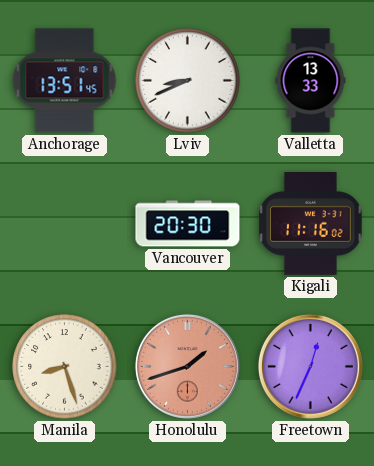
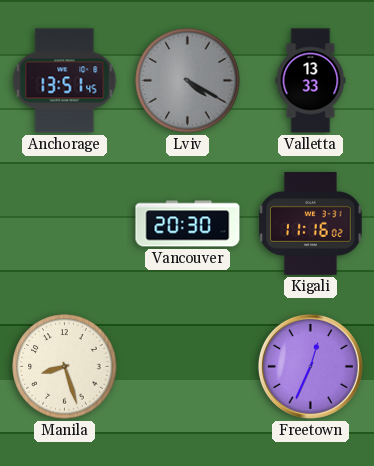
Lviv: 8:41 -> 4:20 (188, 81)
Lviv dial: white -> grey (188, 81)
Honolulu: 1:42 -> none (187, 366)
